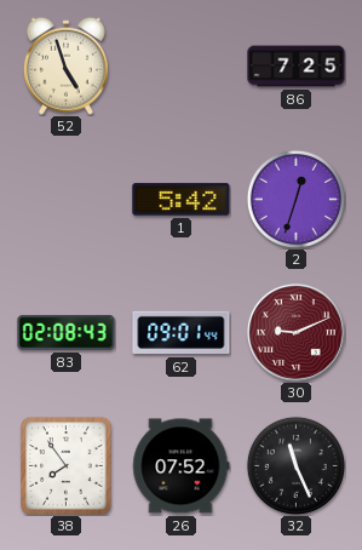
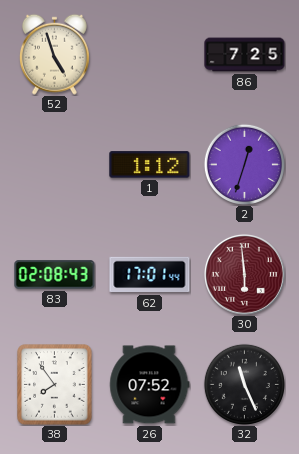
1: 5:42 -> 1:12 (150, 165)
62: 09:01 -> 17:01 (150, 275)
30: 9:11 -> 5:59 (244, 274)
